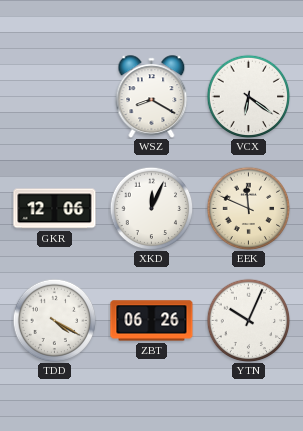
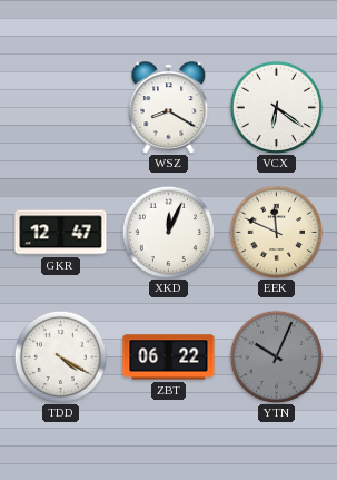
GKR: 12:06 -> 12:47 (61, 233)
ZBT: 06:26 -> 06:22 (169, 357)
YTN dial: white -> grey (276, 356)
